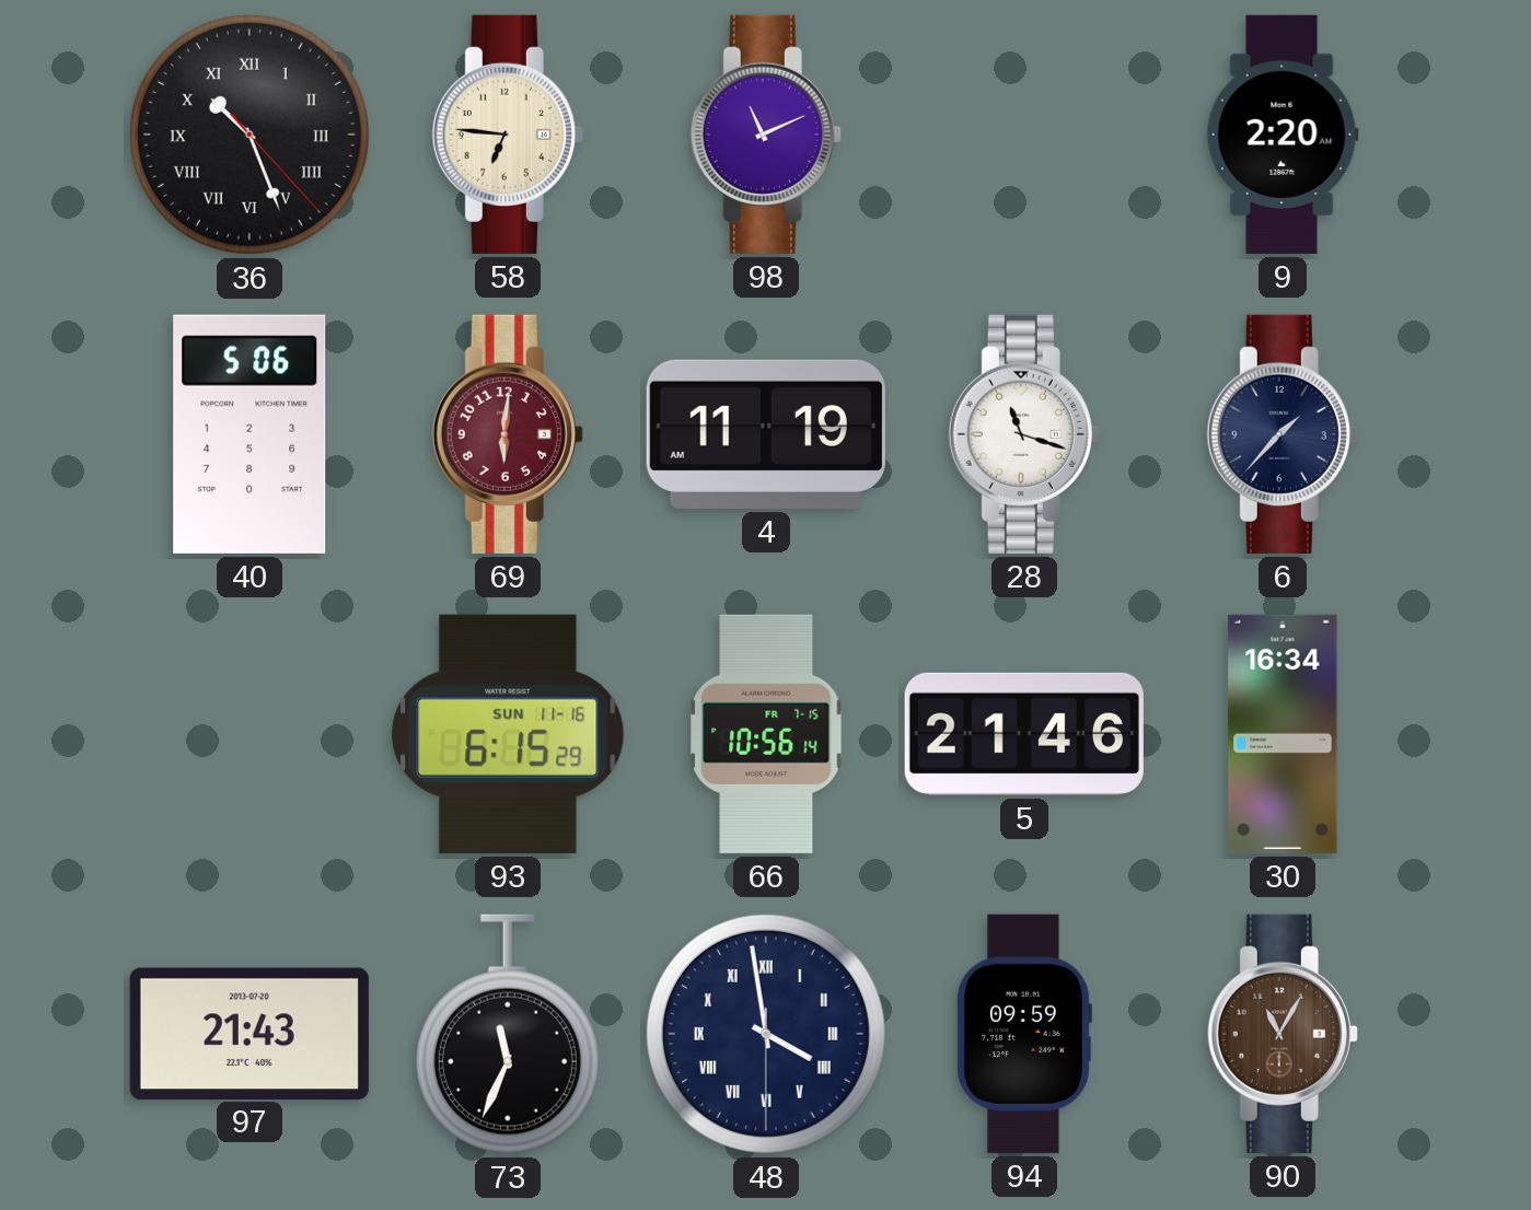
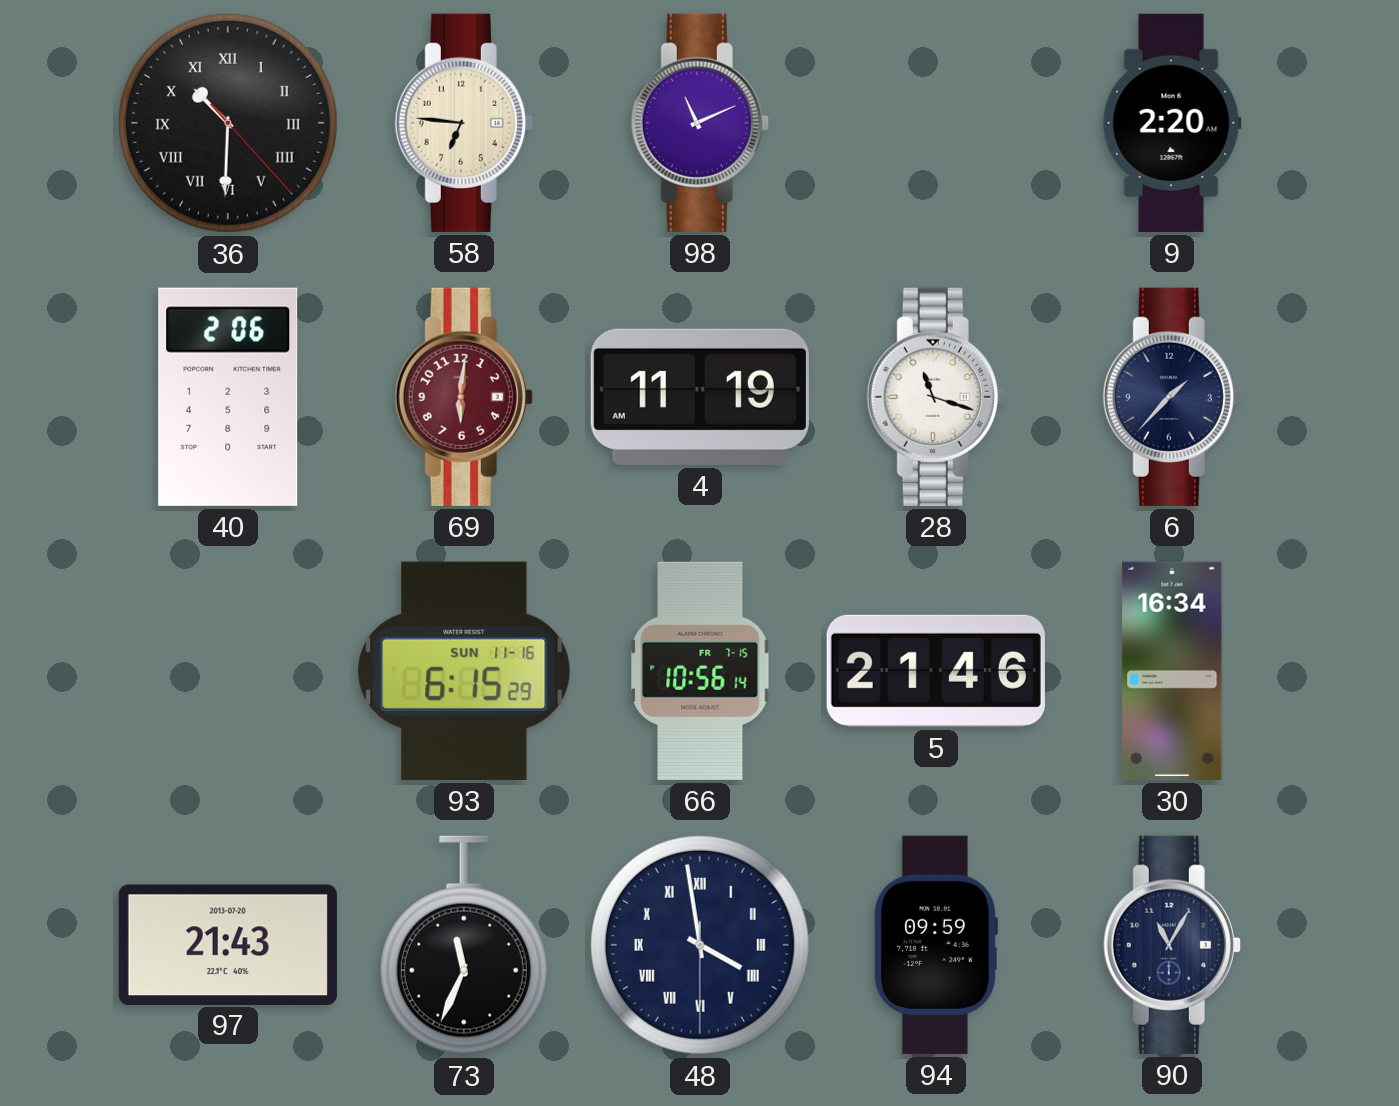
36: 10:26 -> 10:30 (228, 123)
40: 5:06 -> 2:06 (228, 397)
90 dial: brown -> navy (1172, 945)
